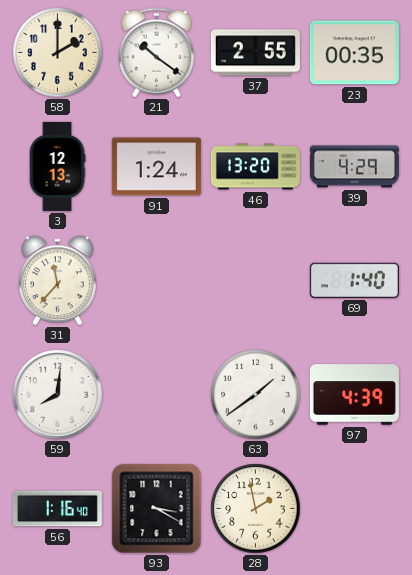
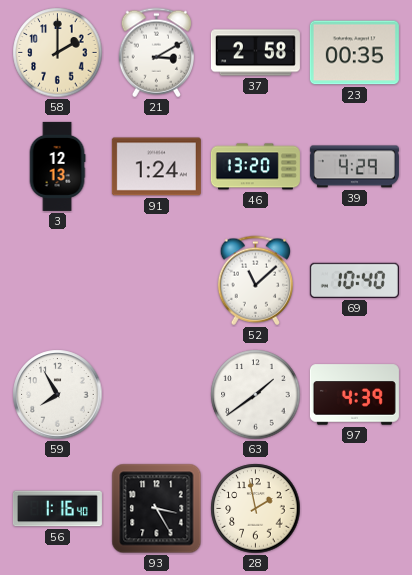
21: 10:21 -> 3:10 (156, 53)
37: 2:55 -> 2:58 (255, 53)
31: 11:37 -> none (58, 281)
52: none -> 11:08 (255, 281)
69: 1:40 -> 10:40 (354, 280)
59: 8:01 -> 7:55 (58, 395)
93: 3:20 -> 3:25 (157, 509)
